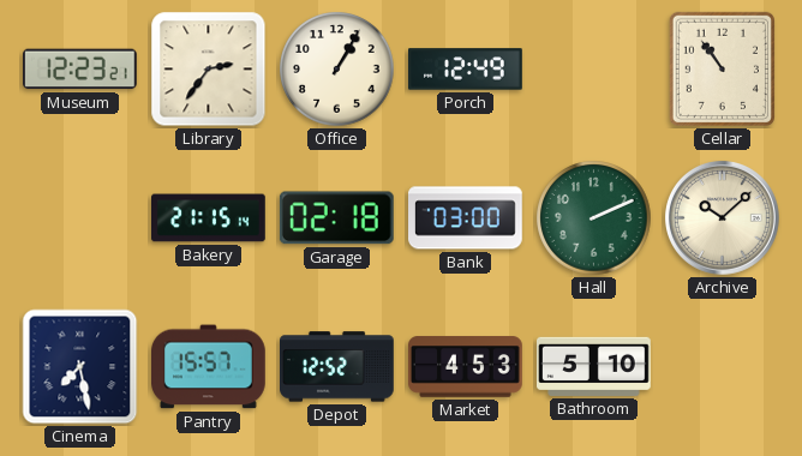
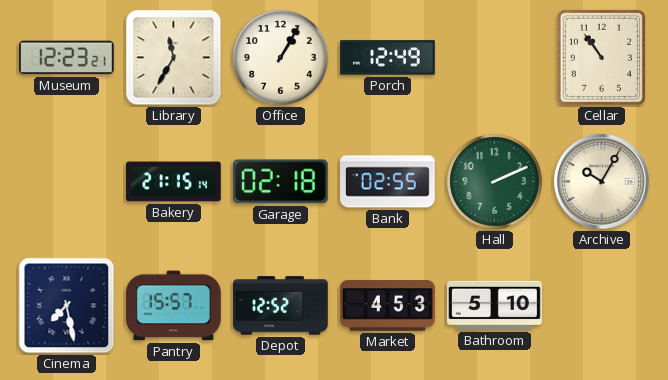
Library: 2:36 -> 11:35 (174, 58)
Bank: 03:00 -> 02:55 (388, 182)
Archive: 10:08 -> 10:05 (602, 182)
